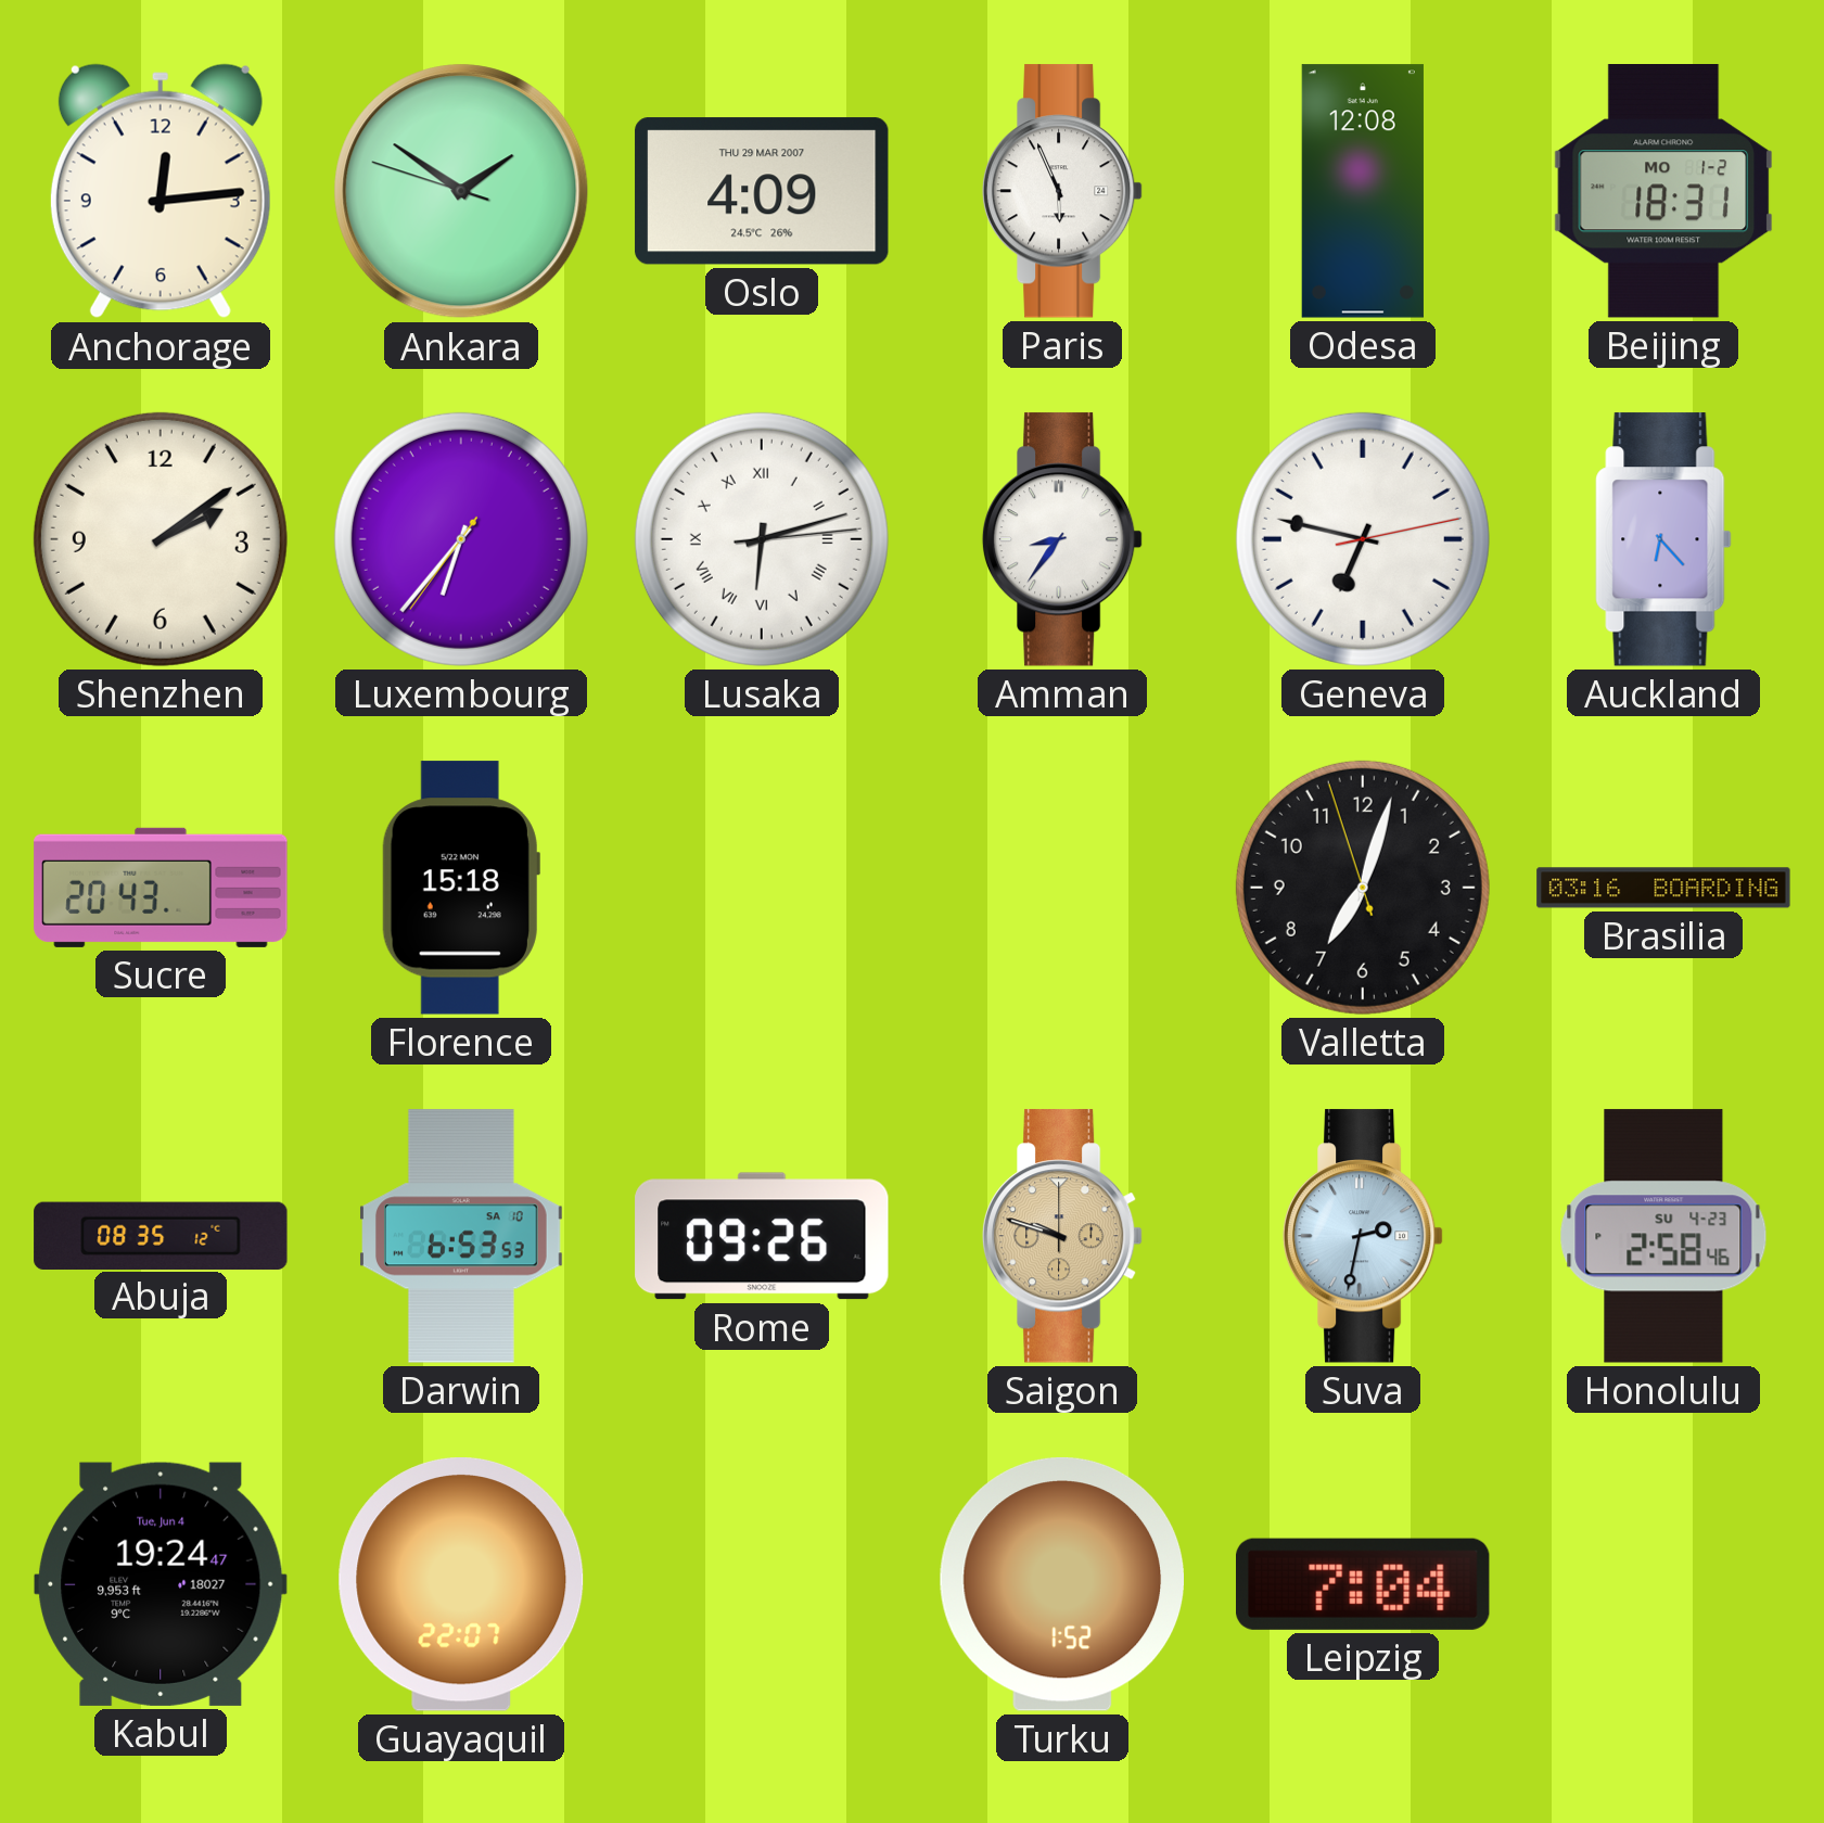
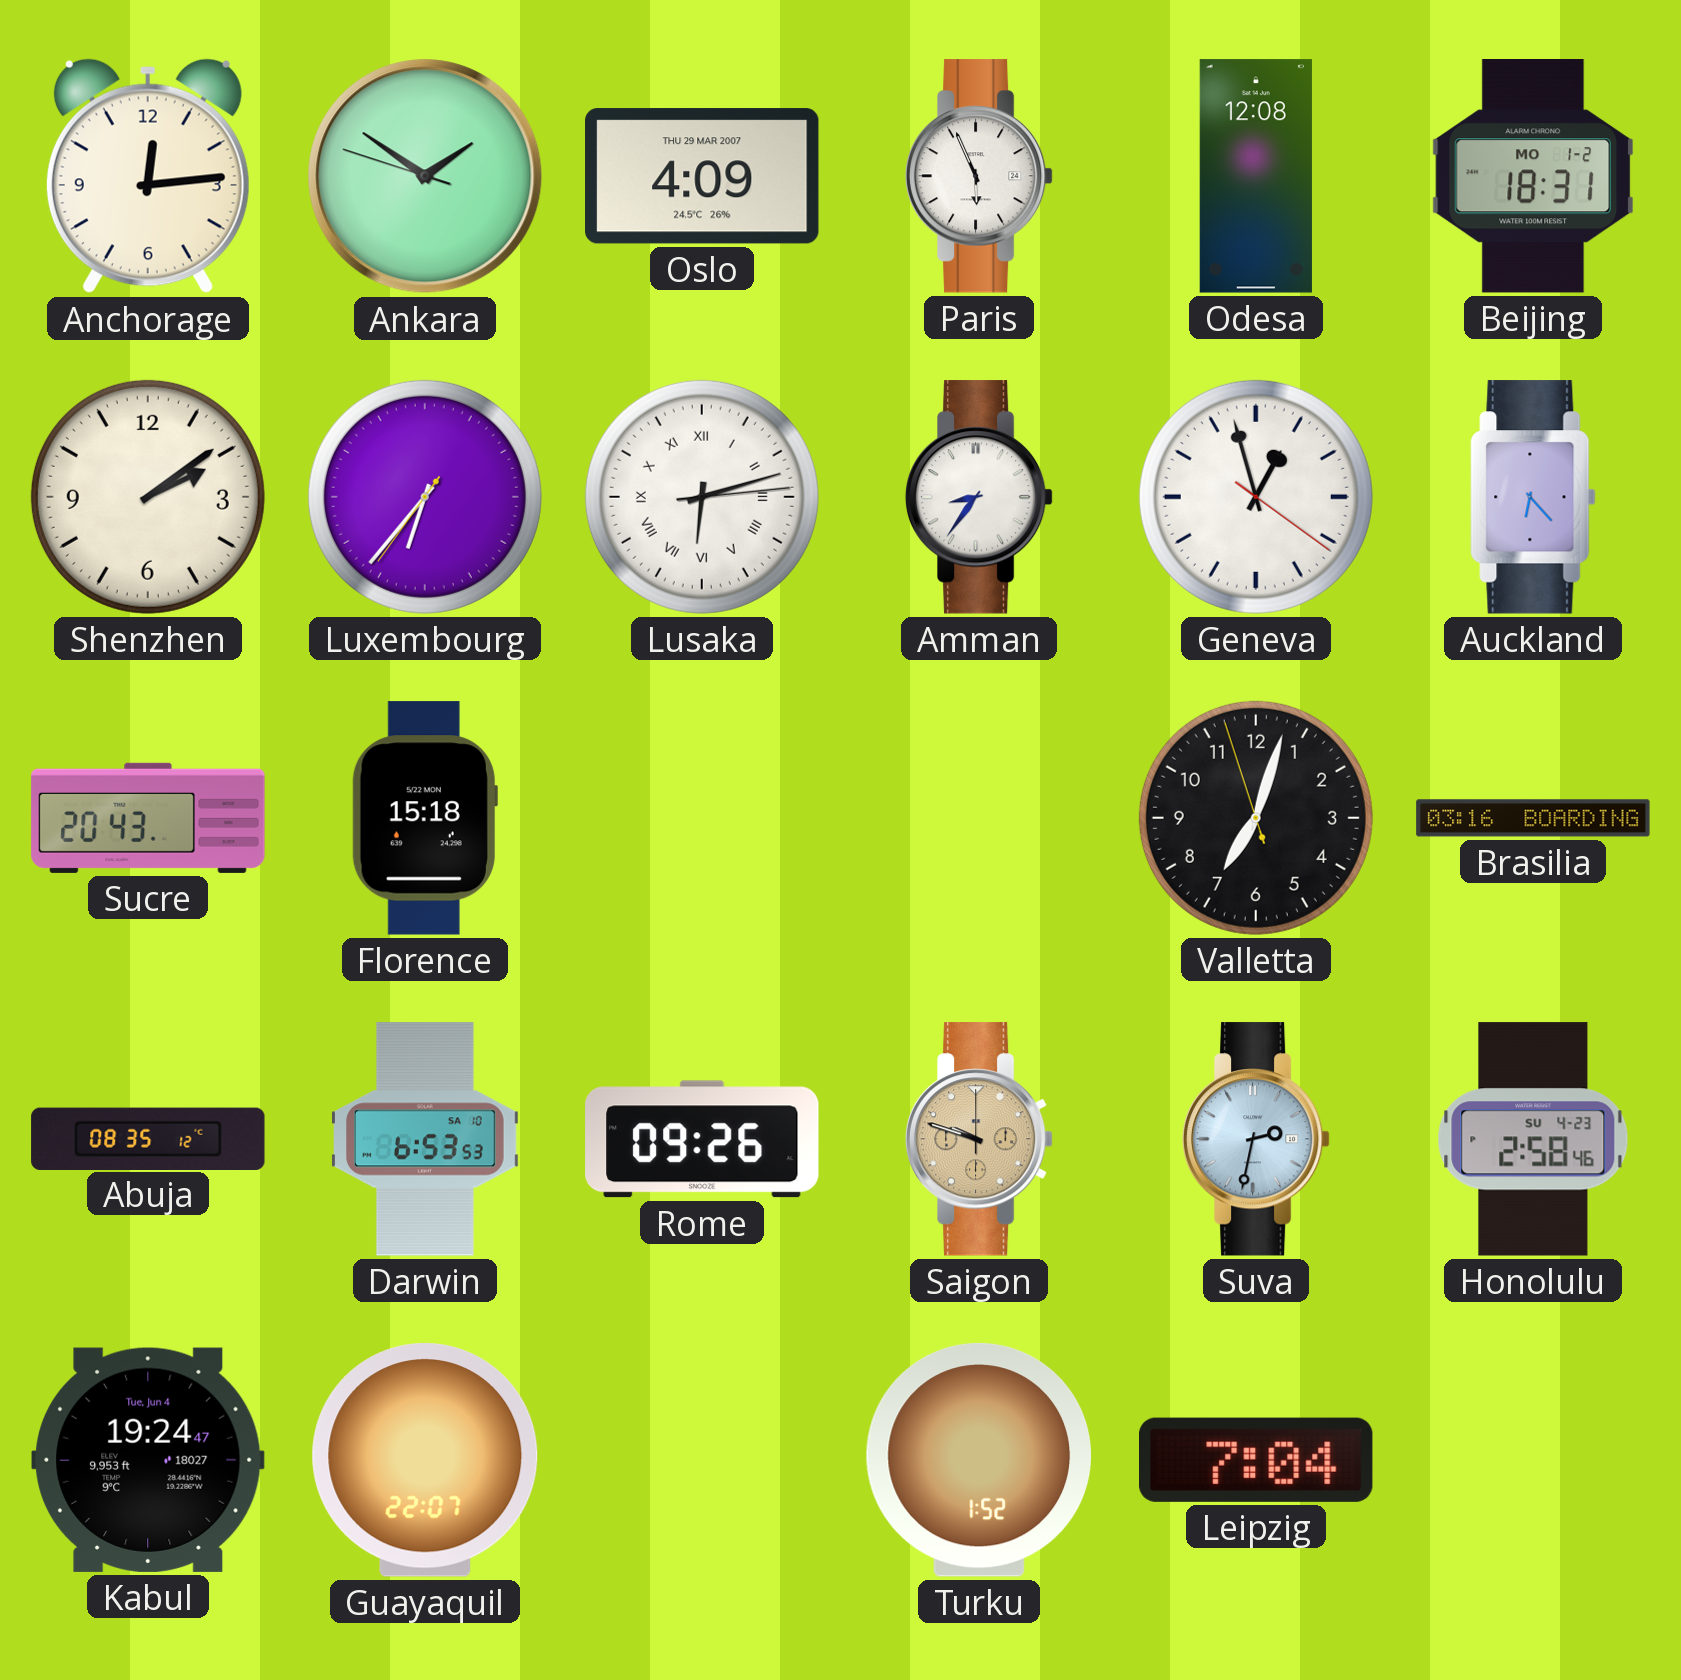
Geneva: 6:47 -> 12:57 (1256, 497)
